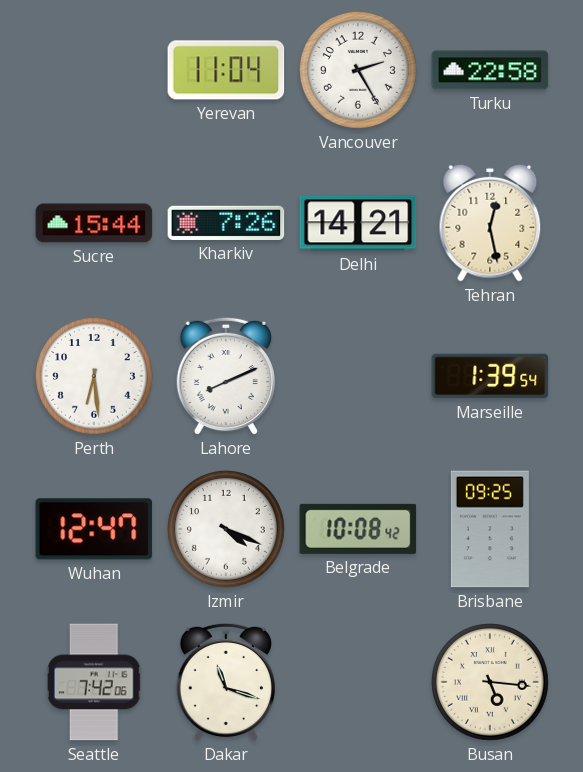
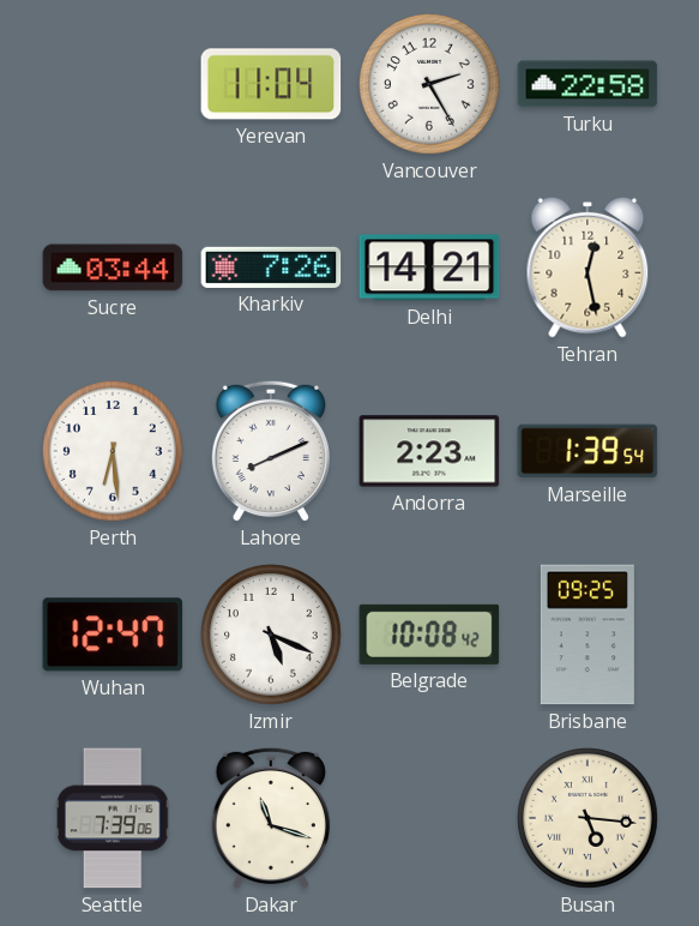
Sucre: 15:44 -> 03:44 (113, 267)
Andorra: none -> 2:23 (429, 451)
Izmir: 4:19 -> 5:19 (272, 636)
Seattle: 7:42 -> 7:39 (113, 818)
